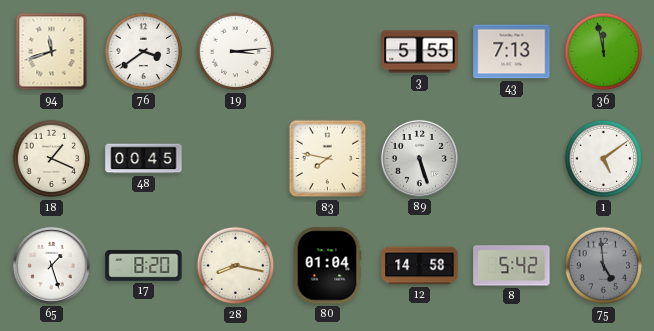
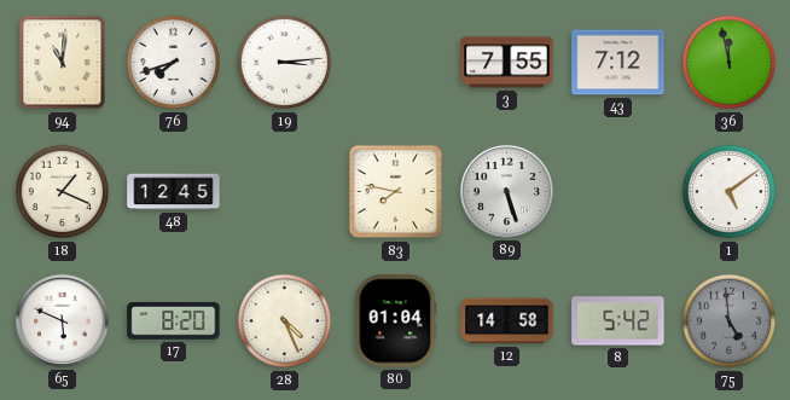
94: 11:42 -> 11:01 (63, 63)
76: 3:39 -> 7:42 (174, 63)
3: 5:55 -> 7:55 (507, 63)
43: 7:13 -> 7:12 (618, 63)
48: 00:45 -> 12:45 (174, 192)
65: 1:27 -> 5:49 (62, 320)
28: 8:17 -> 4:26 (285, 321)
